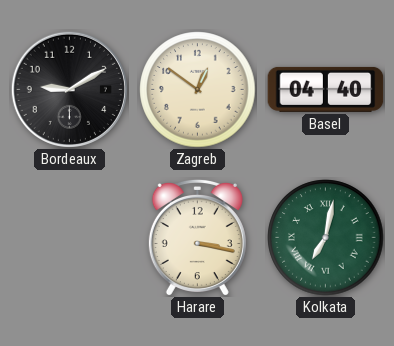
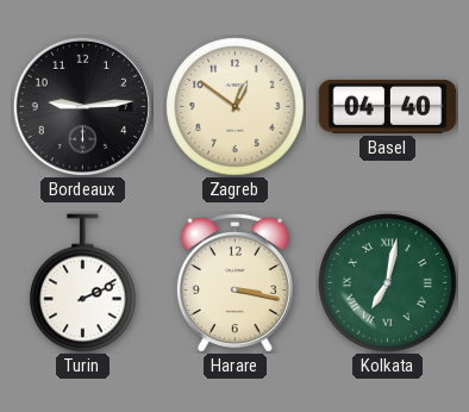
Bordeaux: 9:10 -> 9:14 (82, 106)
Turin: none -> 2:11 (83, 283)
